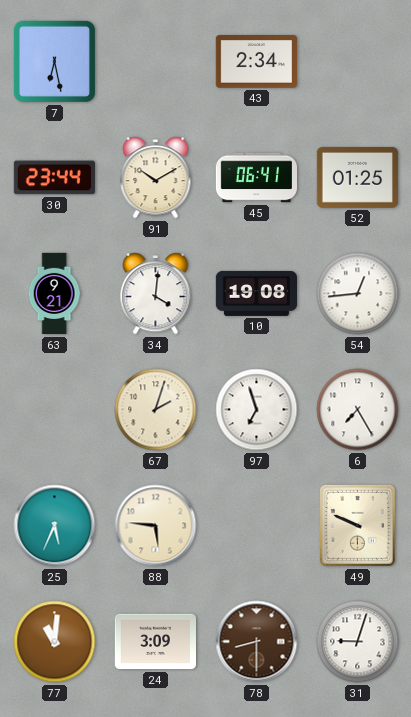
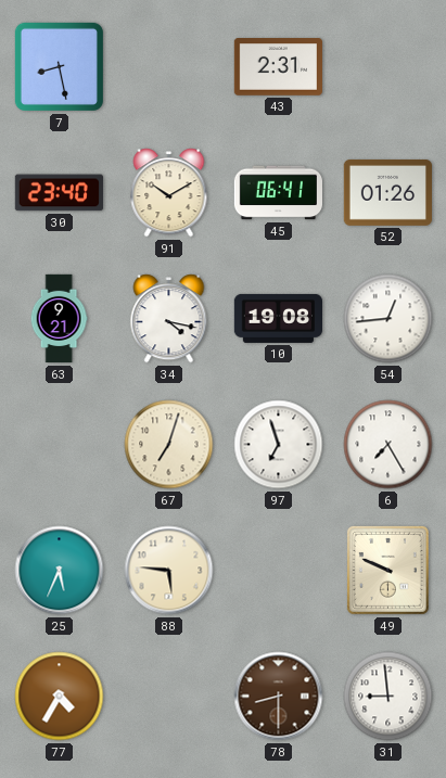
7: 6:28 -> 8:28 (59, 66)
43: 2:34 -> 2:31 (278, 67)
30: 23:44 -> 23:40 (59, 193)
52: 01:25 -> 01:26 (387, 192)
34: 4:01 -> 4:17 (169, 319)
67: 2:03 -> 7:03 (169, 445)
77: 11:01 -> 4:35 (60, 697)
24: 3:09 -> none (155, 642)
31: 9:03 -> 8:59 (388, 697)
